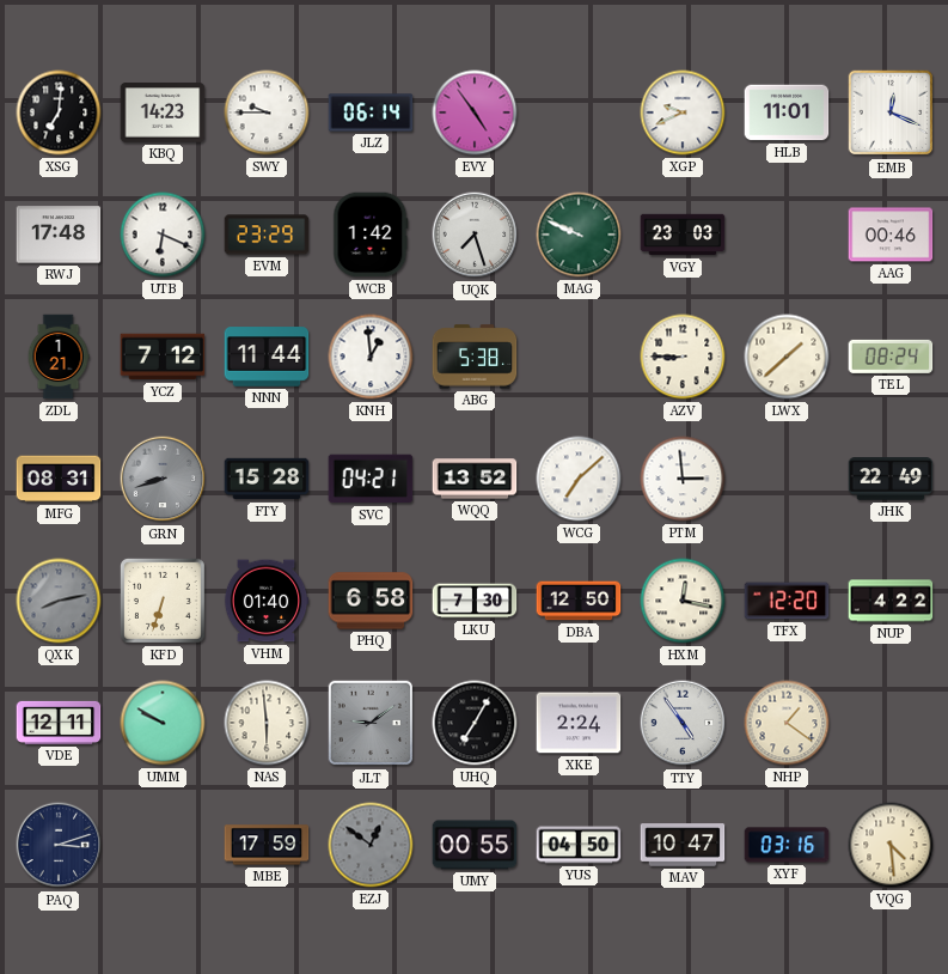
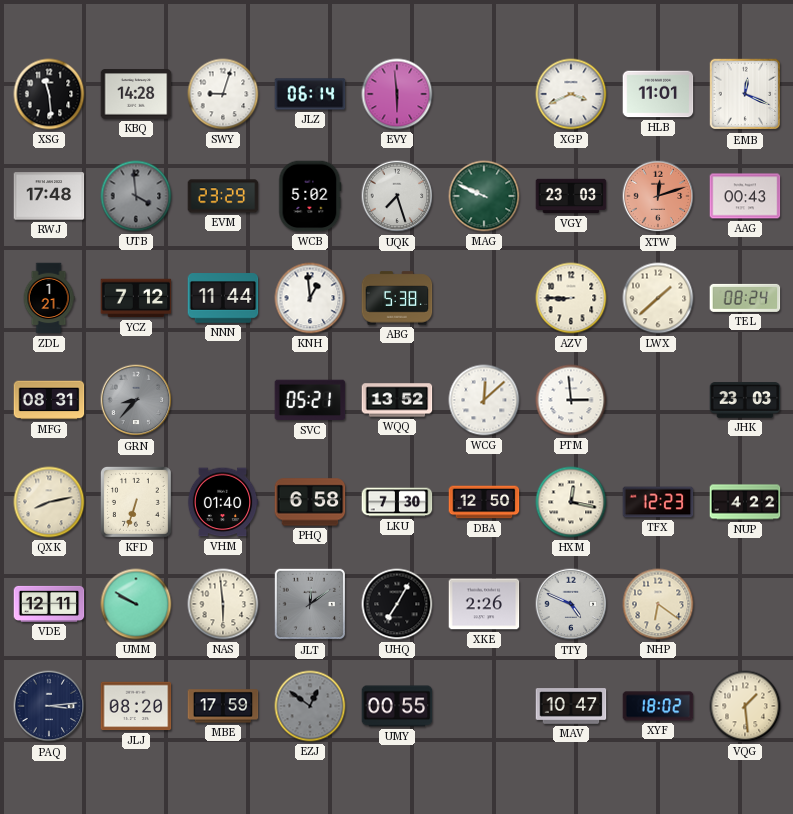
XSG: 7:01 -> 11:29 (49, 94)
KBQ: 14:23 -> 14:28 (136, 94)
SWY: 9:45 -> 9:03 (223, 94)
EVY: 4:54 -> 5:59 (397, 94)
XGP: 9:41 -> 3:41 (571, 94)
UTB: 6:19 -> 3:59 (136, 196)
UTB dial: white -> grey (136, 196)
WCB: 1:42 -> 5:02 (310, 196)
XTW: none -> 12:12 (658, 196)
AAG: 00:46 -> 00:43 (745, 196)
GRN: 8:42 -> 8:37 (136, 400)
FTY: 15:28 -> none (267, 479)
SVC: 04:21 -> 05:21 (310, 400)
WCG: 7:08 -> 12:08 (484, 400)
JHK: 22:49 -> 23:03 (745, 400)
QXK dial: grey -> cream (49, 502)
TFX: 12:20 -> 12:23 (658, 502)
JLT: 9:09 -> 12:09 (310, 604)
XKE: 2:24 -> 2:26 (484, 604)
TTY: 4:54 -> 4:49 (571, 604)
NHP: 1:21 -> 6:21 (658, 604)
PAQ: 3:12 -> 3:14 (49, 706)
JLJ: none -> 08:20 (136, 706)
YUS: 04:50 -> none (579, 845)
XYF: 03:16 -> 18:02 (658, 706)
VQG: 4:29 -> 1:29 (745, 706)
